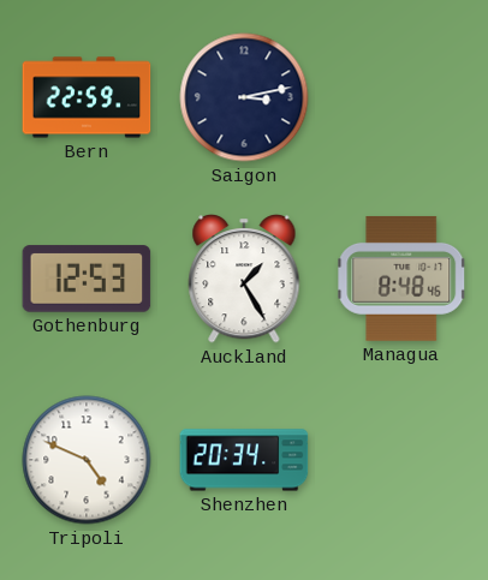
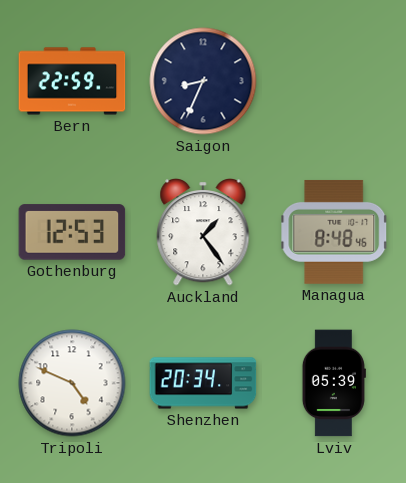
Saigon: 3:13 -> 8:34 (203, 81)
Auckland: 1:25 -> 1:24 (203, 233)
Lviv: none -> 05:39 (334, 383)
